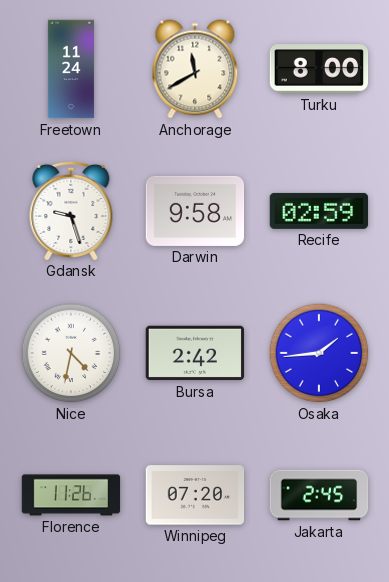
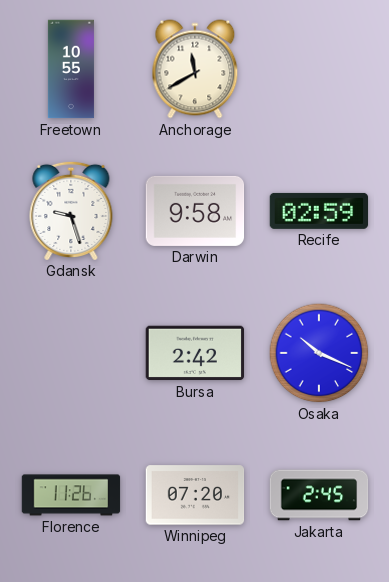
Freetown: 11:24 -> 10:55 (71, 69)
Turku: 8:00 -> none (319, 69)
Nice: 4:32 -> none (71, 353)
Osaka: 1:44 -> 10:19 (319, 353)
